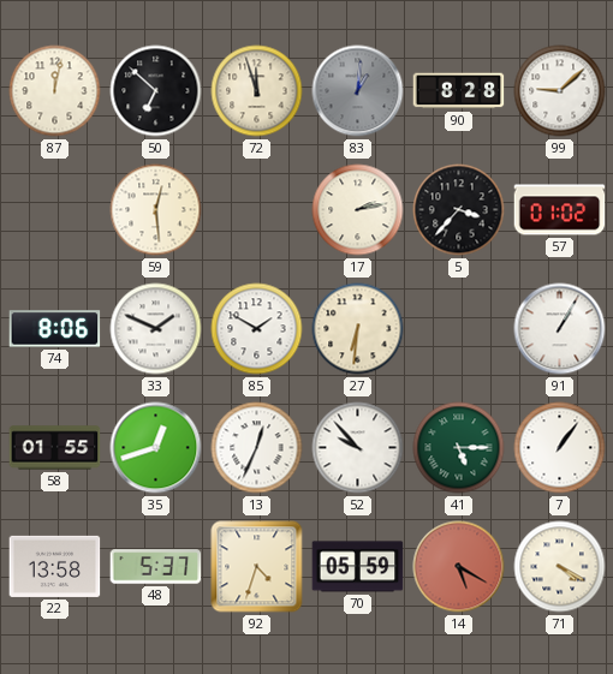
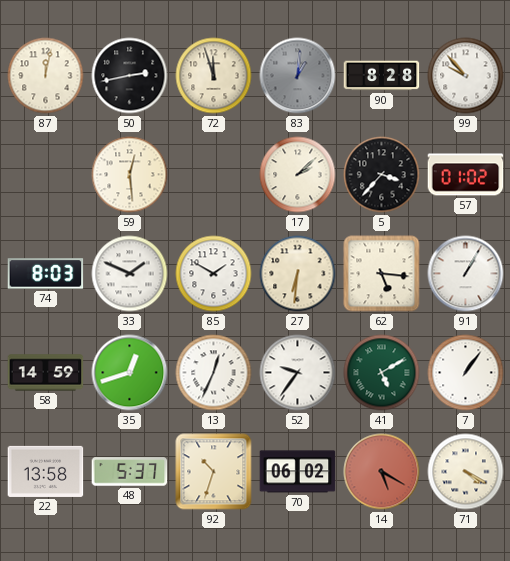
50: 6:52 -> 2:43 (130, 76)
99: 9:08 -> 9:53 (466, 76)
17: 2:13 -> 2:08 (298, 175)
74: 8:06 -> 8:03 (46, 274)
62: none -> 5:16 (382, 274)
58: 01:55 -> 14:59 (46, 373)
52: 9:53 -> 9:36 (298, 373)
41: 5:15 -> 5:10 (382, 373)
92: 4:33 -> 10:33 (214, 472)
70: 05:59 -> 06:02 (298, 472)
